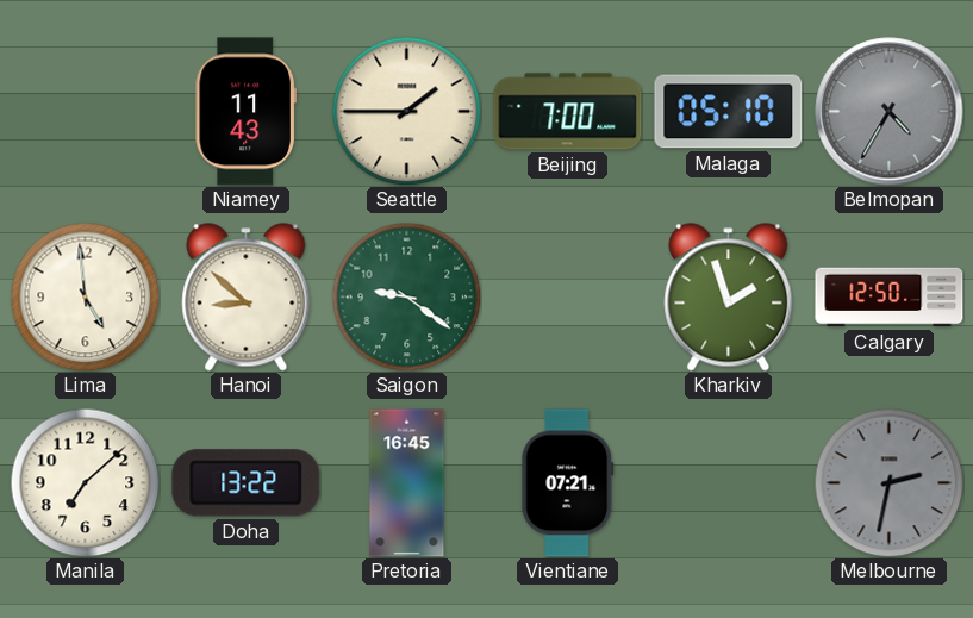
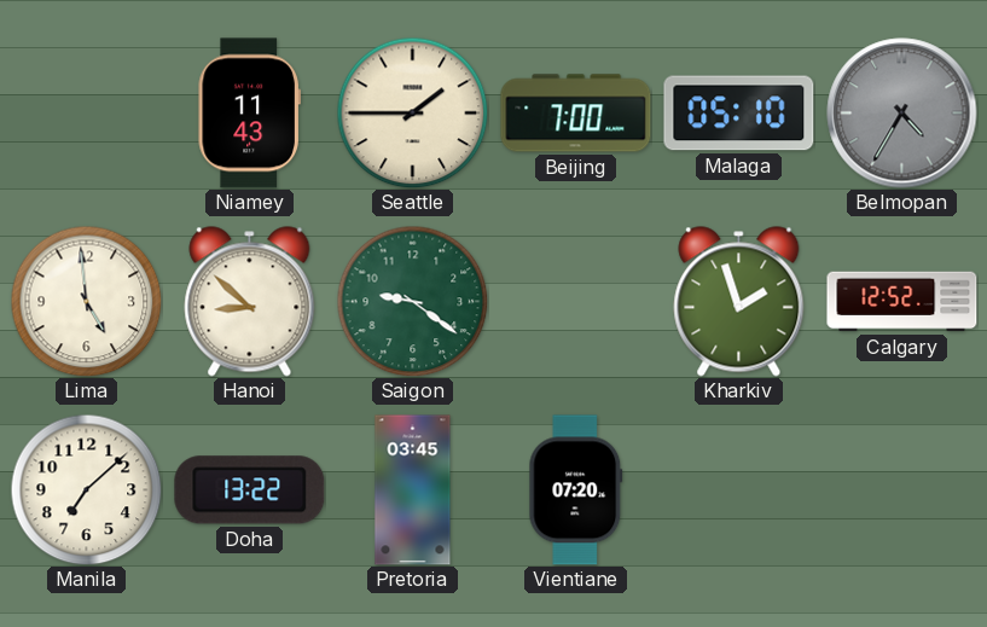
Calgary: 12:50 -> 12:52 (902, 302)
Pretoria: 16:45 -> 03:45 (413, 490)
Vientiane: 07:21 -> 07:20 (576, 490)
Melbourne: 2:32 -> none (888, 482)
